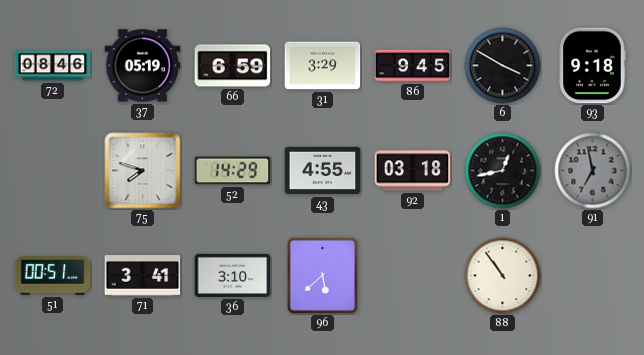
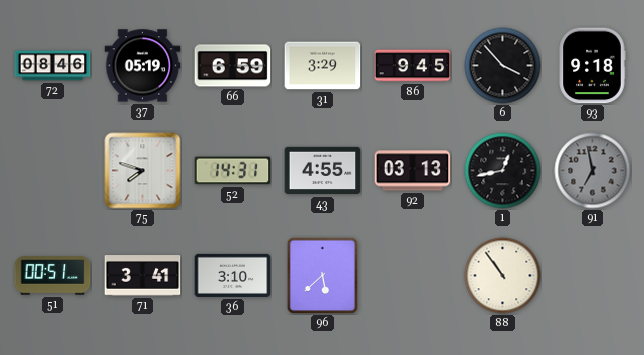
6: 3:50 -> 3:53 (503, 66)
52: 14:29 -> 14:31 (233, 171)
92: 03:18 -> 03:13 (413, 171)
